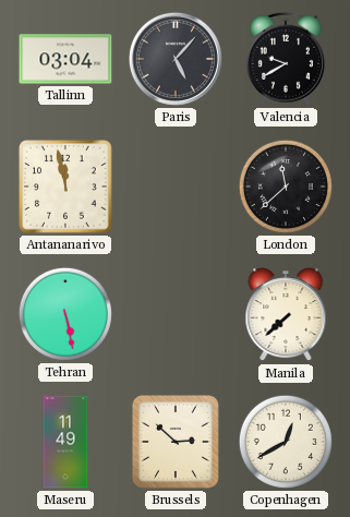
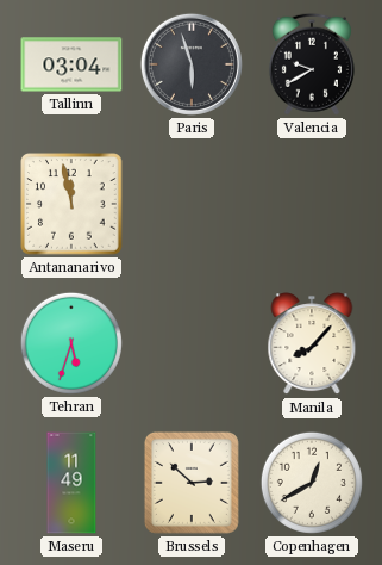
Paris: 5:07 -> 5:57 (192, 64)
London: 11:38 -> none (286, 187)
Tehran: 5:28 -> 5:33 (71, 343)
Manila: 7:38 -> 8:07 (312, 344)
